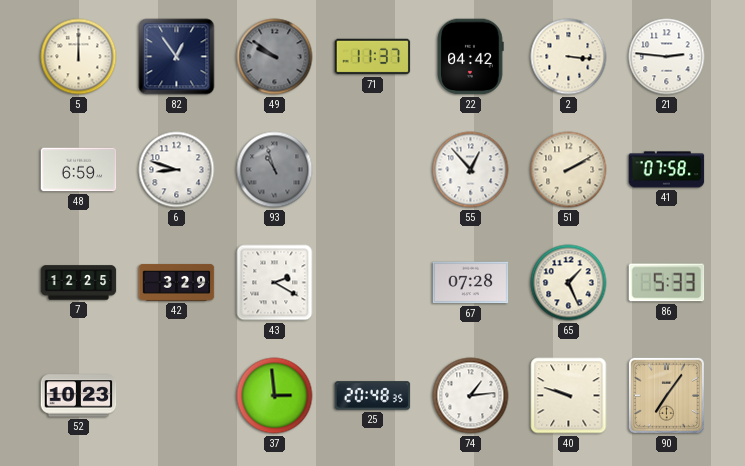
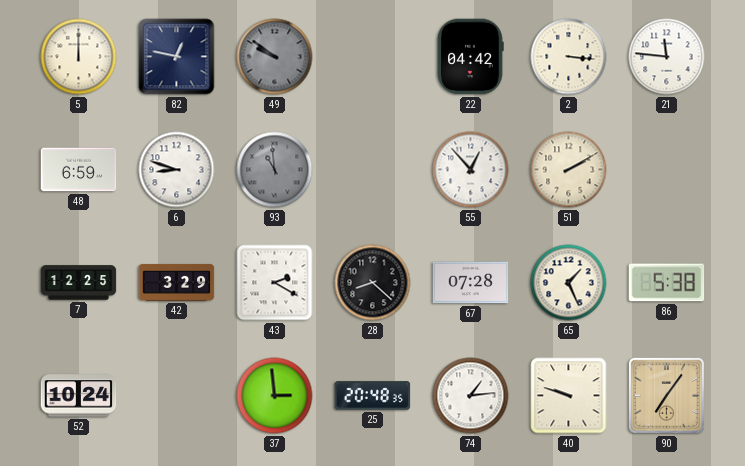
82: 12:54 -> 12:47 (177, 57)
71: 11:37 -> none (373, 57)
21: 2:46 -> 11:46 (667, 57)
93: 10:57 -> 10:59 (275, 170)
41: 07:58 -> none (667, 170)
28: none -> 8:22 (373, 283)
86: 5:33 -> 5:38 (667, 283)
52: 10:23 -> 10:24 (79, 396)
